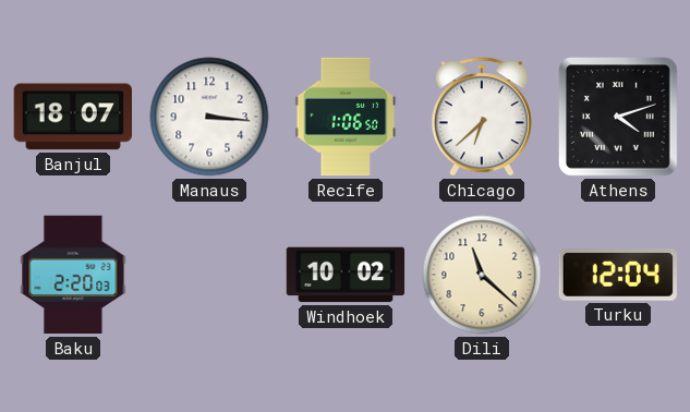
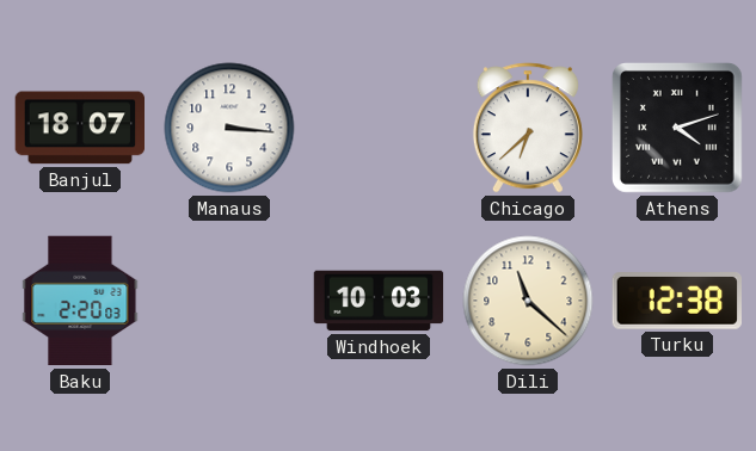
Recife: 1:06 -> none (346, 117)
Windhoek: 10:02 -> 10:03 (379, 301)
Turku: 12:04 -> 12:38 (676, 301)
